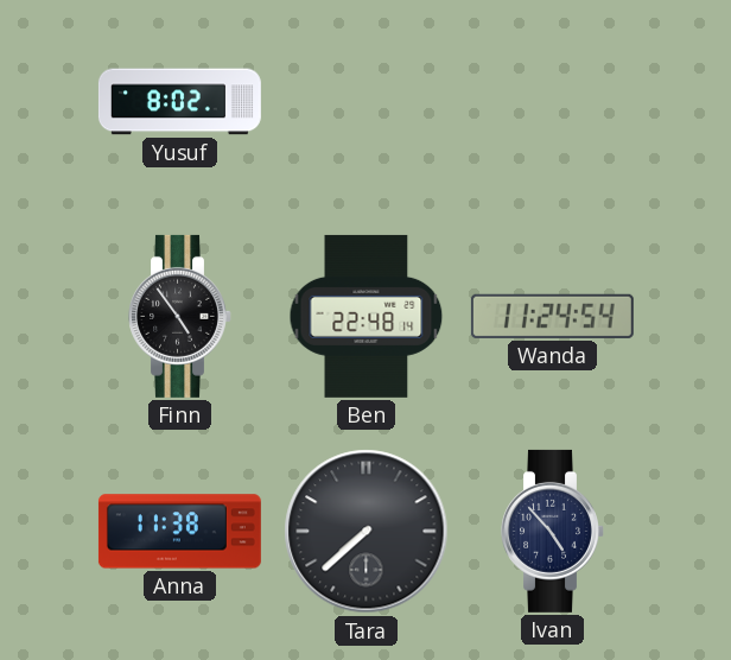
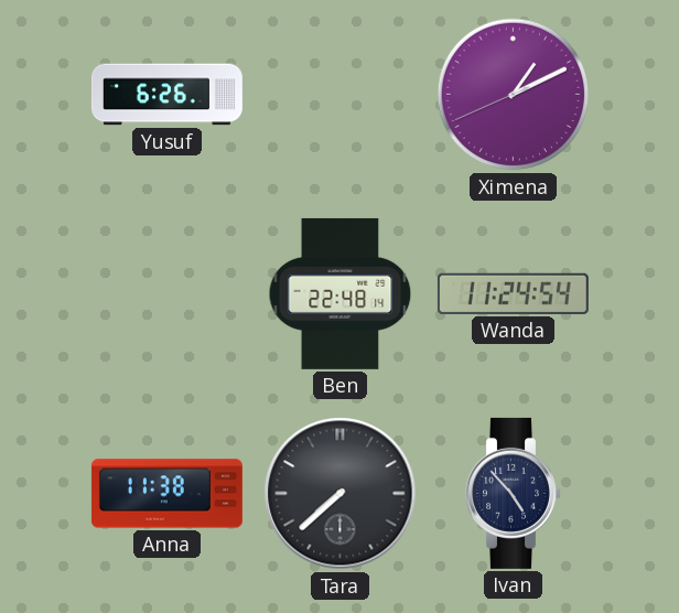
Yusuf: 8:02 -> 6:26 (166, 95)
Ximena: none -> 1:10 (514, 95)
Finn: 4:54 -> none (180, 316)
